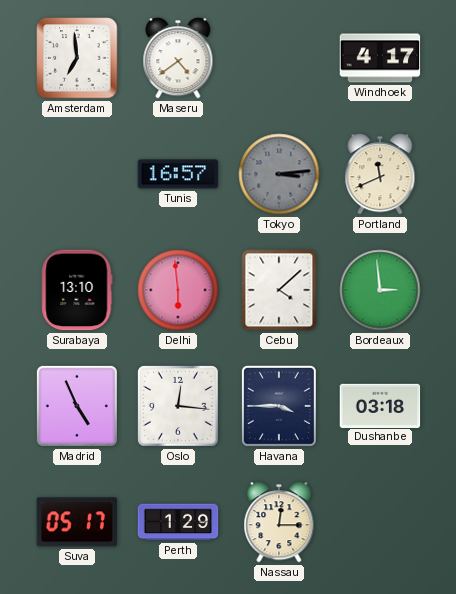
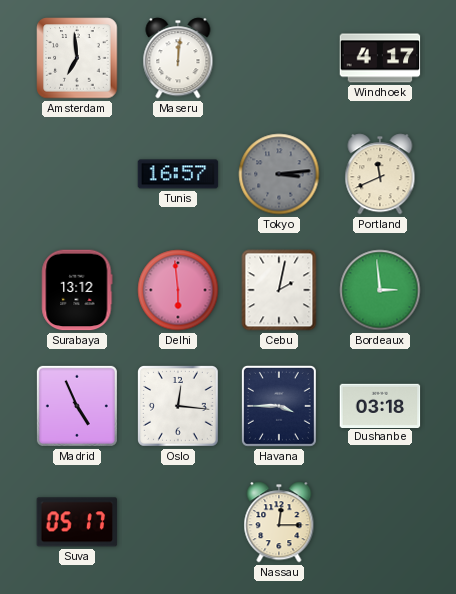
Maseru: 4:39 -> 12:01 (178, 58)
Surabaya: 13:10 -> 13:12 (77, 290)
Cebu: 4:08 -> 2:02 (279, 290)
Perth: 1:29 -> none (178, 522)
